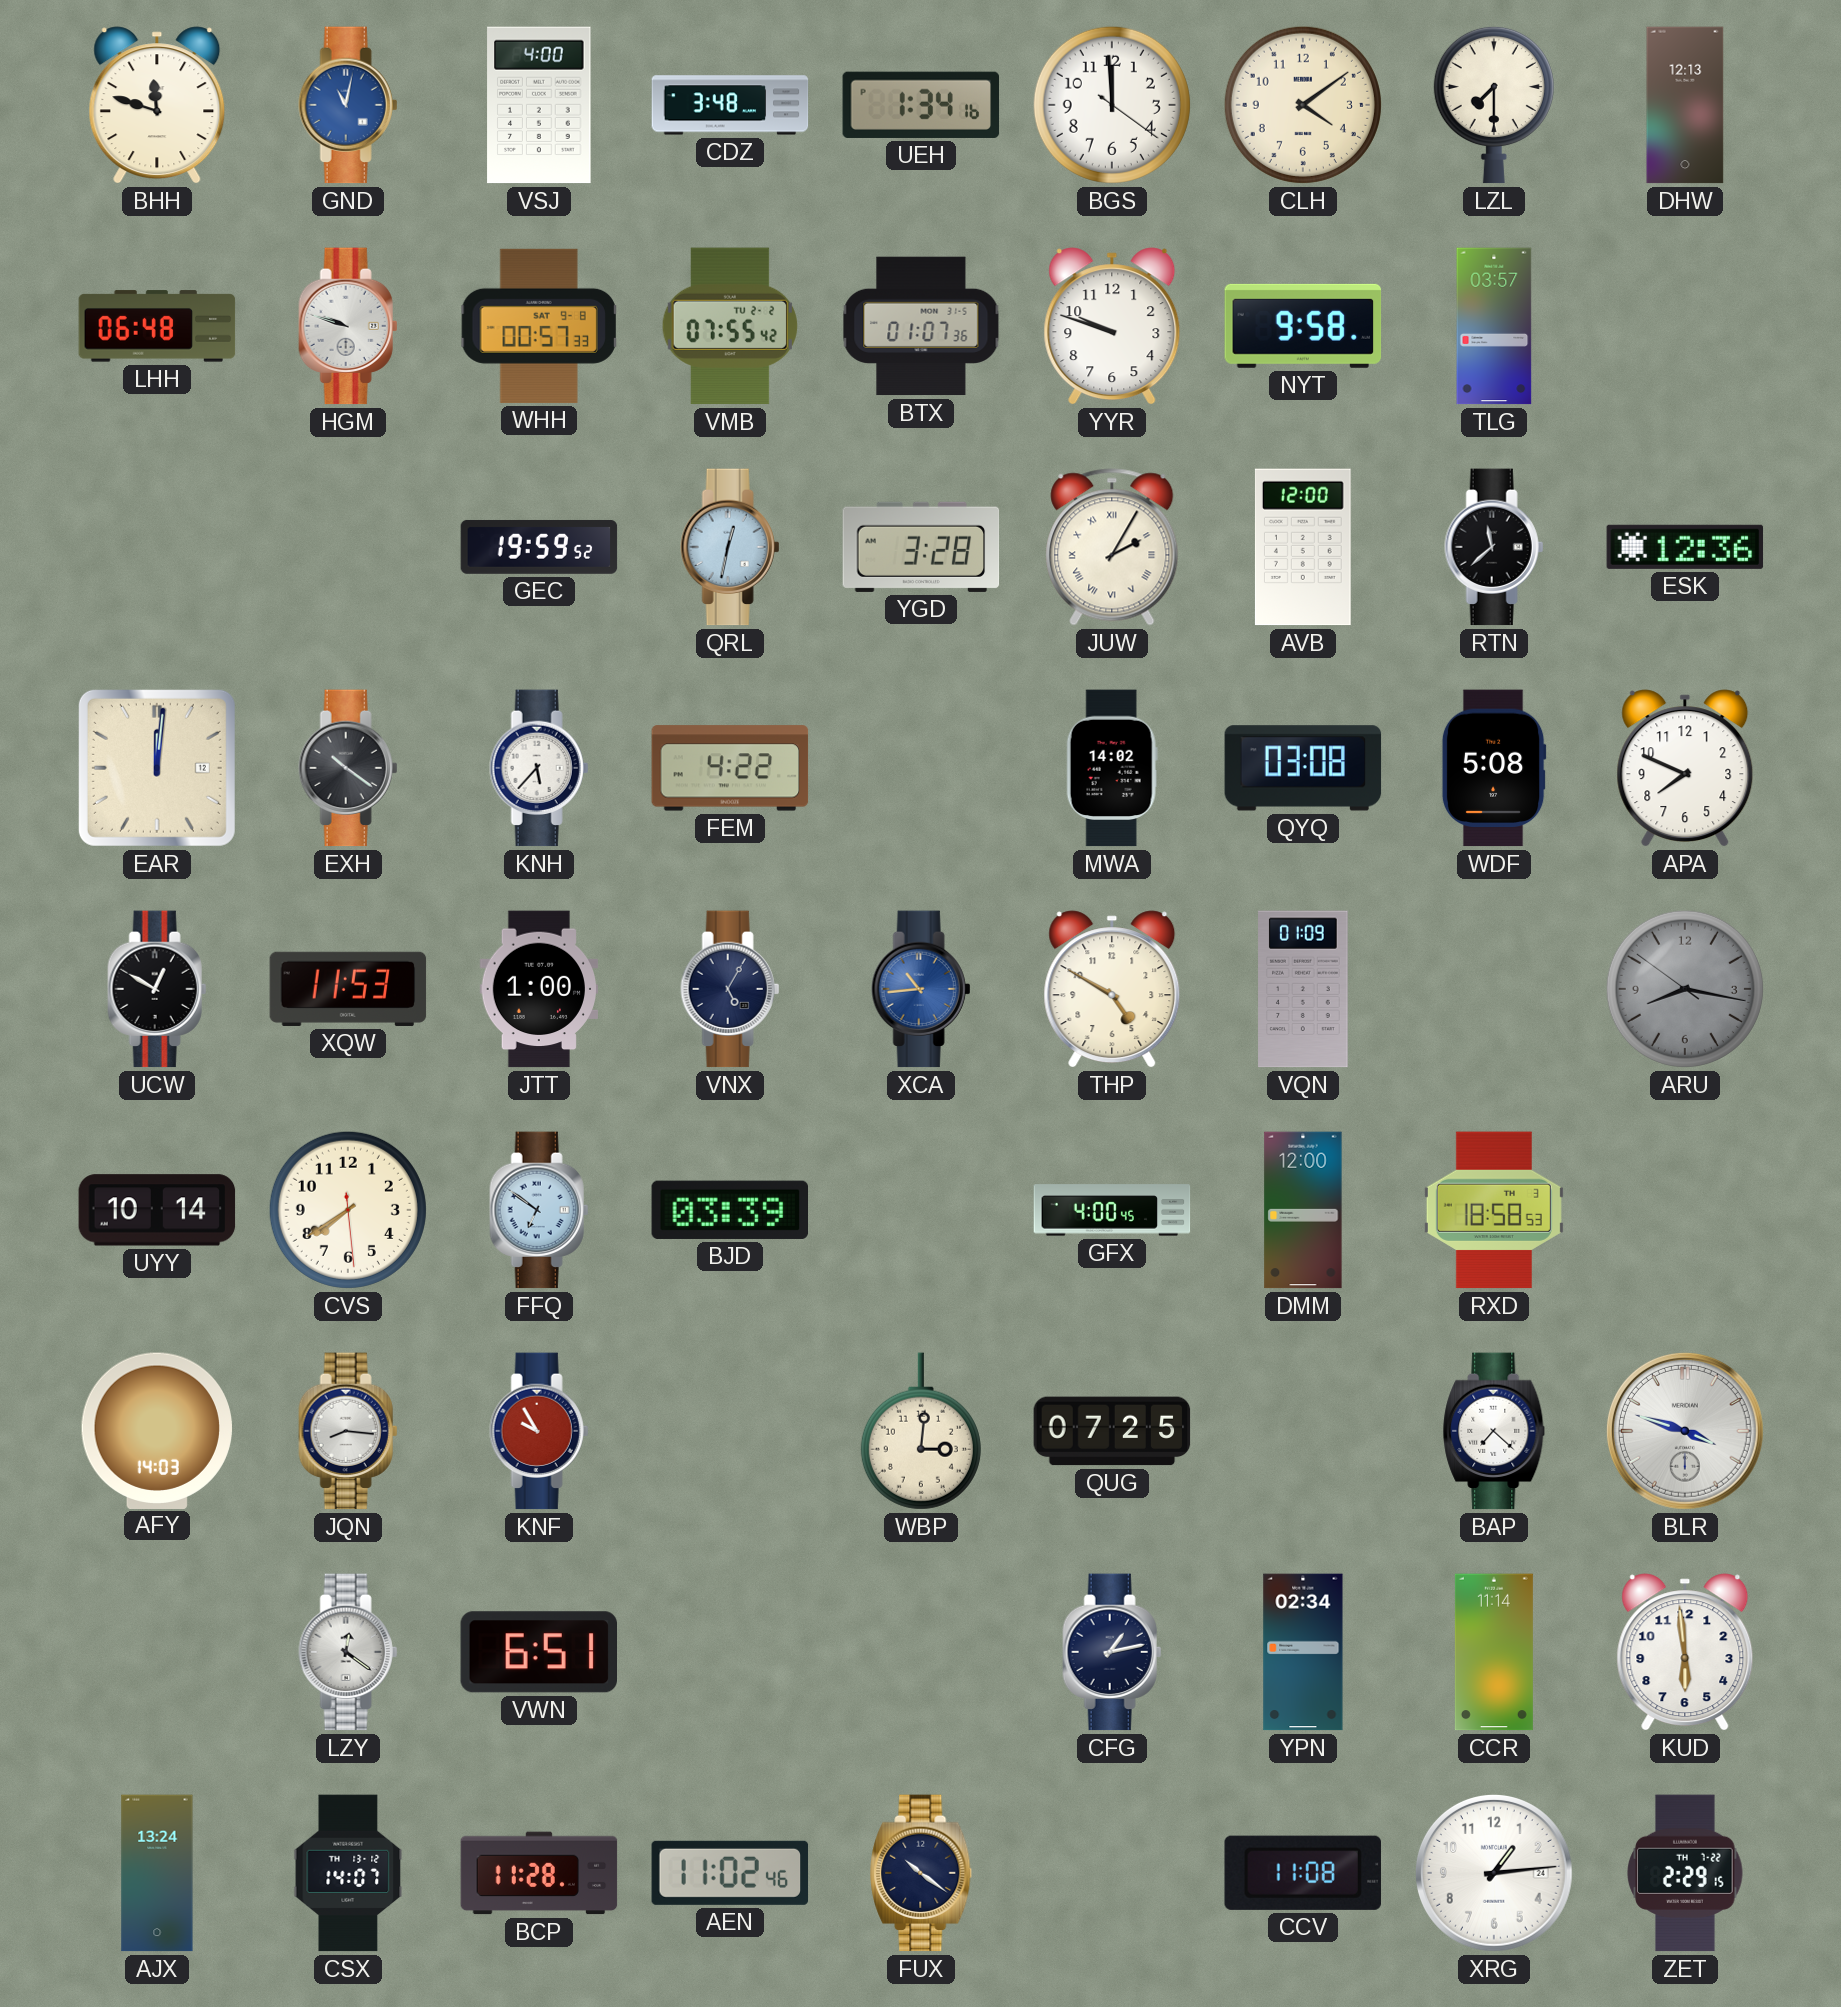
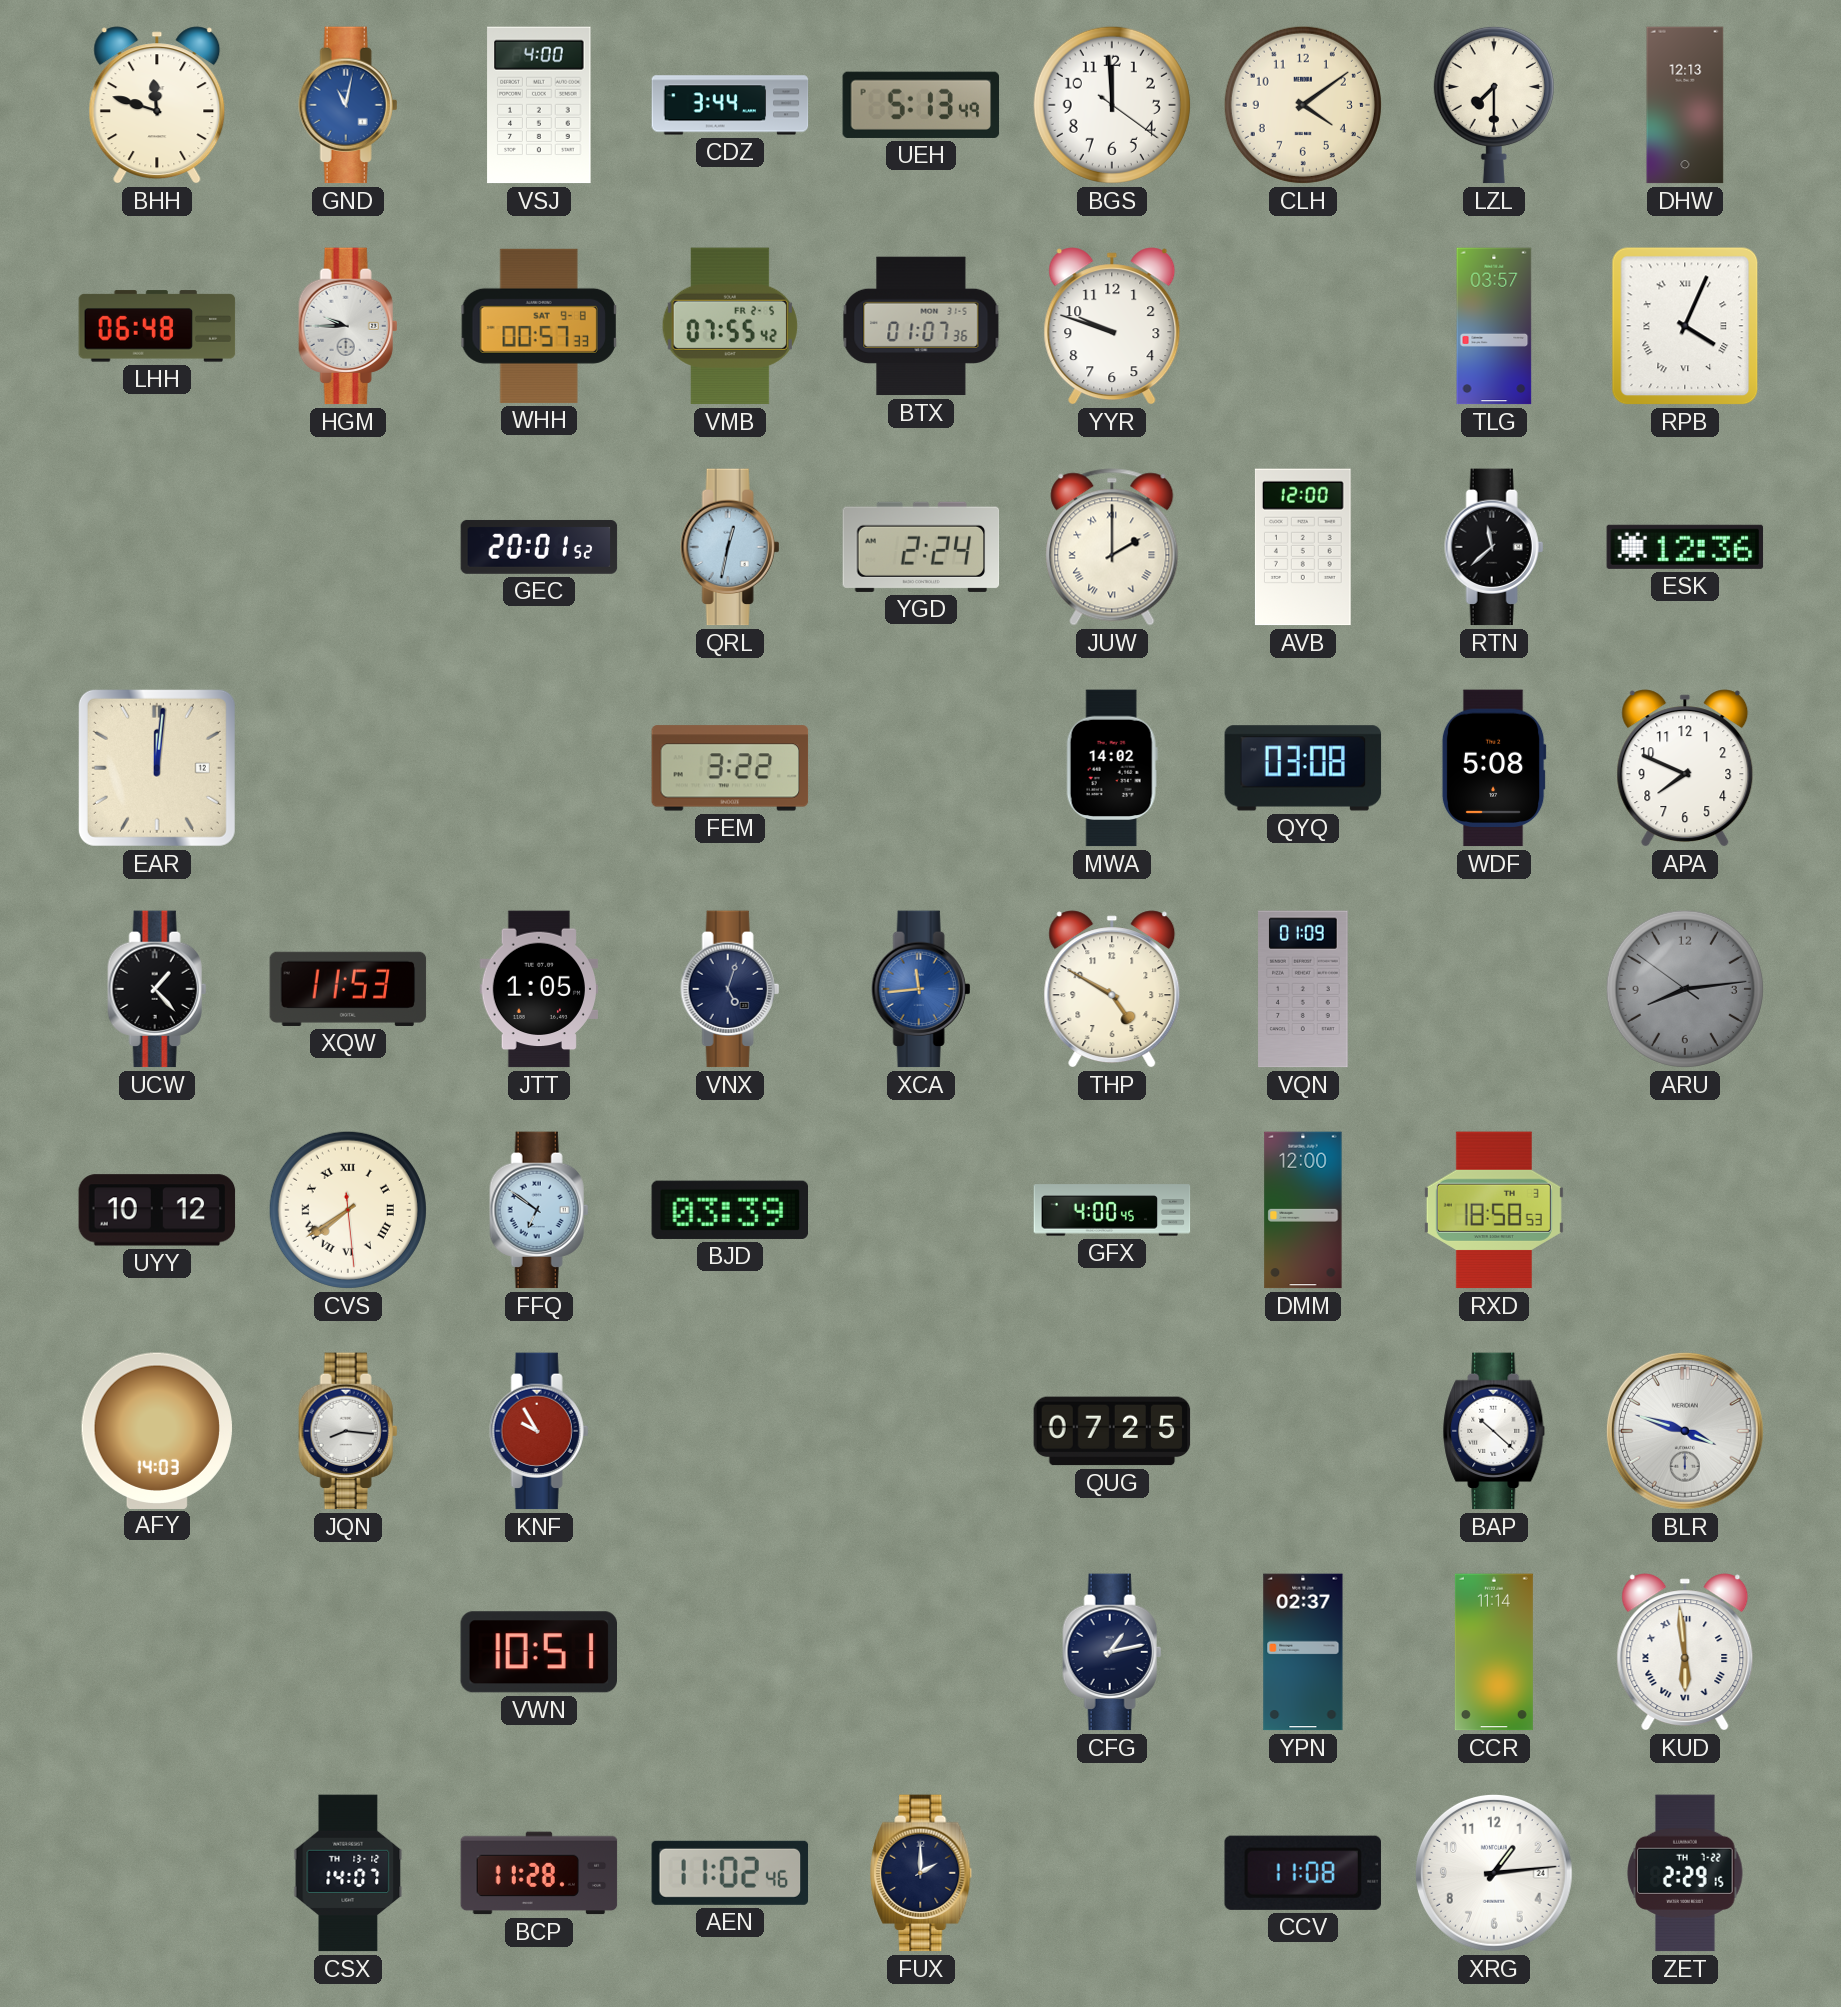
CDZ: 3:48 -> 3:44 (730, 105)
UEH: 1:34 -> 5:13 (921, 105)
HGM: 9:48 -> 9:45 (348, 326)
VMB date: TU 2-2 -> FR 2-5 (730, 326)
NYT: 9:58 -> none (1303, 326)
RPB: none -> 4:04 (1685, 326)
GEC: 19:59 -> 20:01 (539, 547)
YGD: 3:28 -> 2:24 (921, 547)
JUW: 2:05 -> 2:00 (1112, 547)
EXH: 10:21 -> none (348, 768)
KNH: 5:37 -> none (539, 768)
FEM: 4:22 -> 3:22 (730, 768)
UCW: 12:50 -> 1:23 (157, 989)
JTT: 1:00 -> 1:05 (538, 989)
VNX: 5:05 -> 5:03 (730, 989)
XCA: 10:44 -> 11:44 (921, 989)
ARU: 8:16 -> 8:13 (1685, 989)
UYY: 10:14 -> 10:12 (157, 1210)
CVS numerals: Arabic -> Roman (348, 1210)
WBP: 3:01 -> none (921, 1431)
BAP: 7:22 -> 10:22 (1495, 1431)
LZY: 12:21 -> none (348, 1652)
VWN: 6:51 -> 10:51 (538, 1652)
YPN: 02:34 -> 02:37 (1303, 1652)
KUD numerals: Arabic -> Roman (1685, 1652)
AJX: 13:24 -> none (157, 1873)
FUX: 10:21 -> 2:00 (922, 1873)
